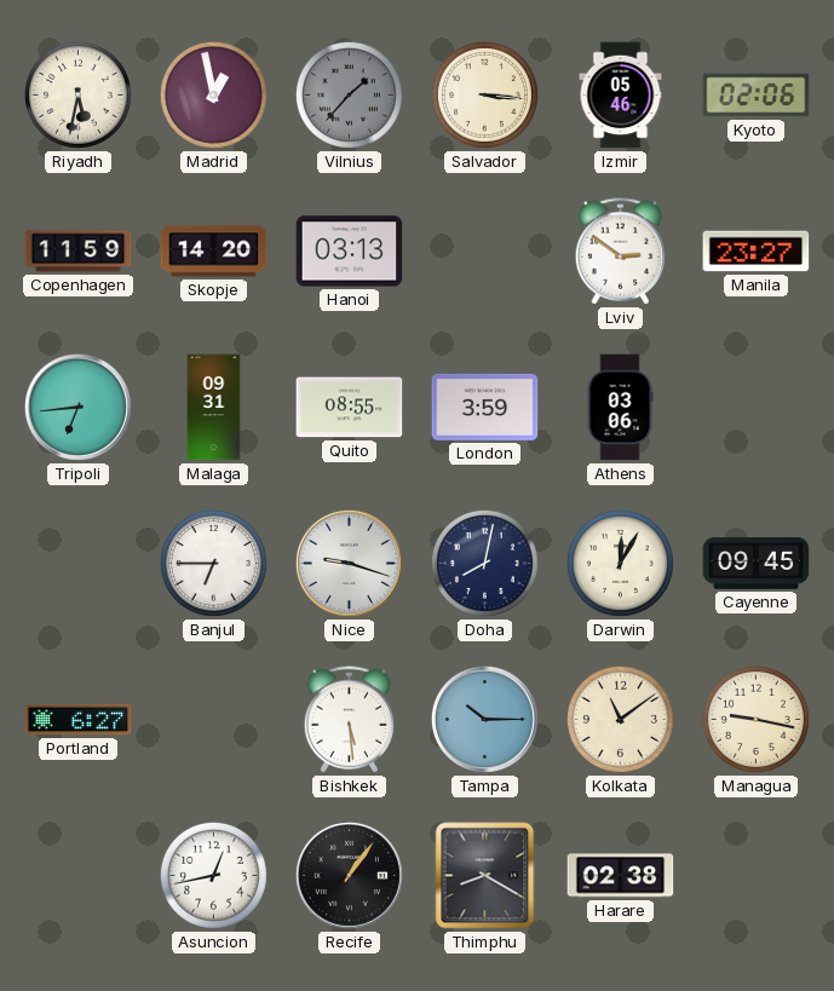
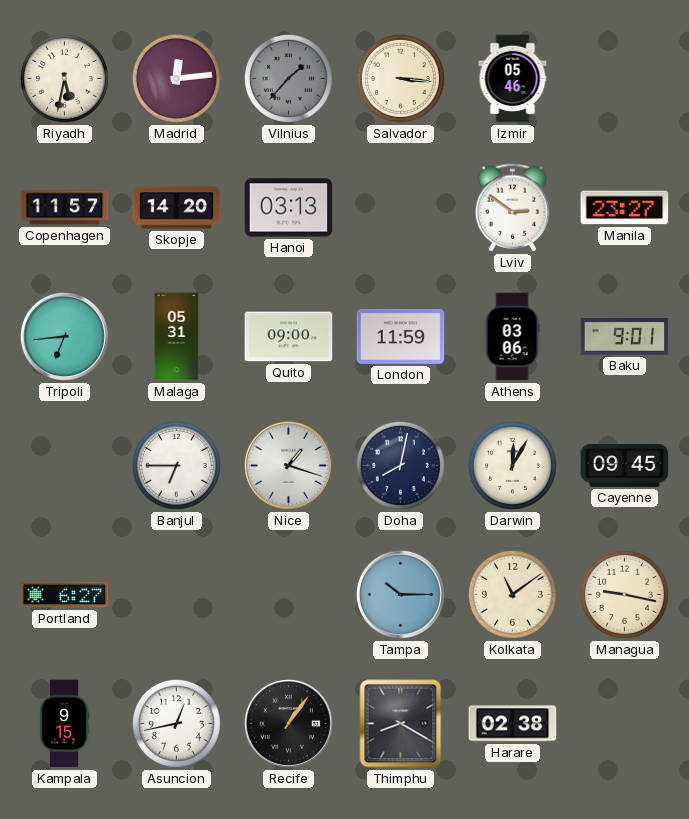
Madrid: 12:58 -> 12:14 (176, 78)
Kyoto: 02:06 -> none (757, 96)
Copenhagen: 11:59 -> 11:57 (65, 208)
Malaga: 09:31 -> 05:31 (177, 337)
Quito: 08:55 -> 09:00 (289, 337)
London: 3:59 -> 11:59 (401, 336)
Baku: none -> 9:01 (625, 337)
Nice: 9:18 -> 1:18 (288, 465)
Bishkek: 5:29 -> none (350, 720)
Kampala: none -> 9:15 (64, 724)
